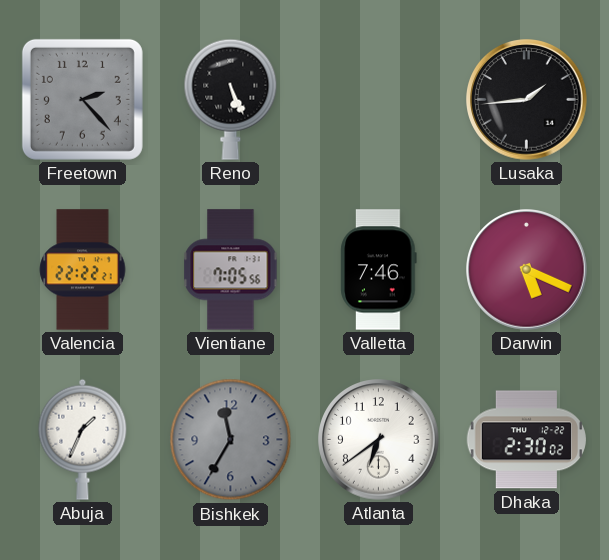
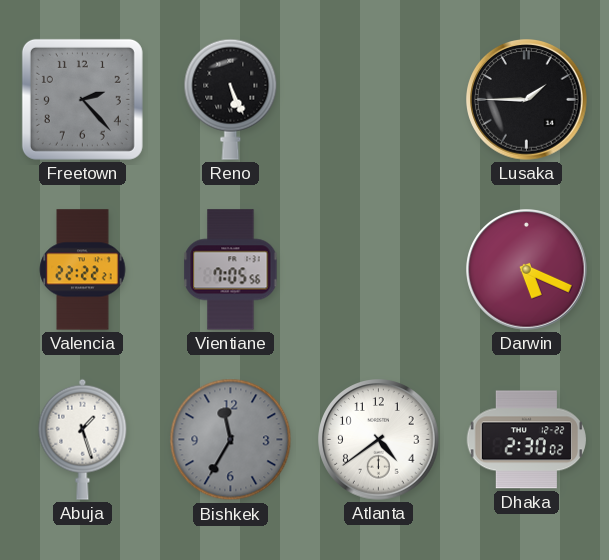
Lusaka: 1:44 -> 1:45 (527, 100)
Valletta: 7:46 -> none (379, 270)
Abuja: 1:34 -> 1:27 (83, 439)
Atlanta: 6:39 -> 4:39 (379, 440)
